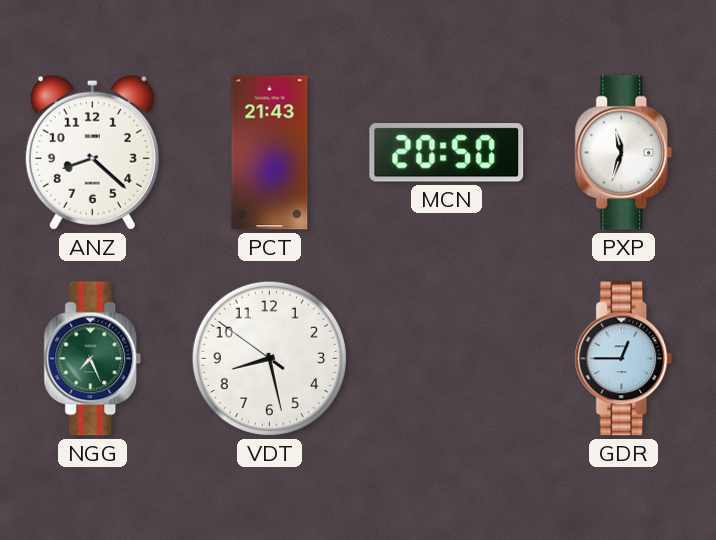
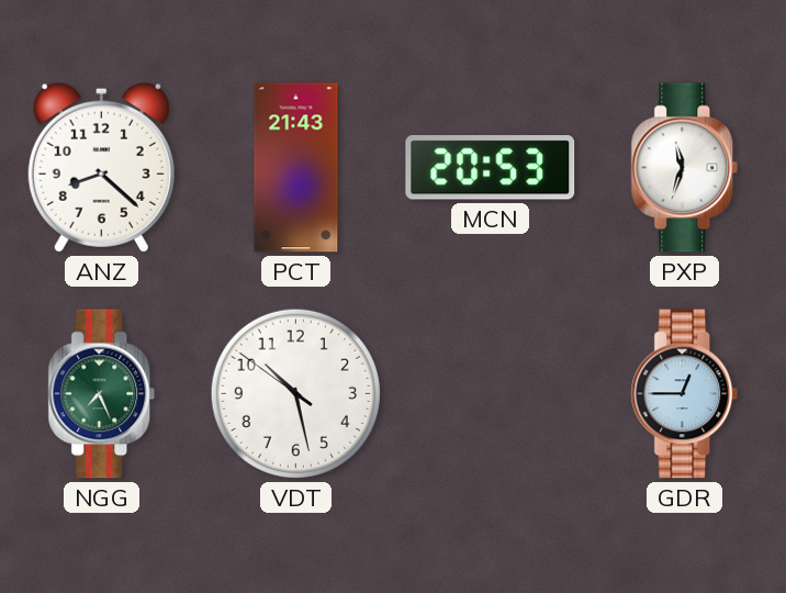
MCN: 20:50 -> 20:53 (491, 168)
VDT: 8:27 -> 10:27 (295, 393)
